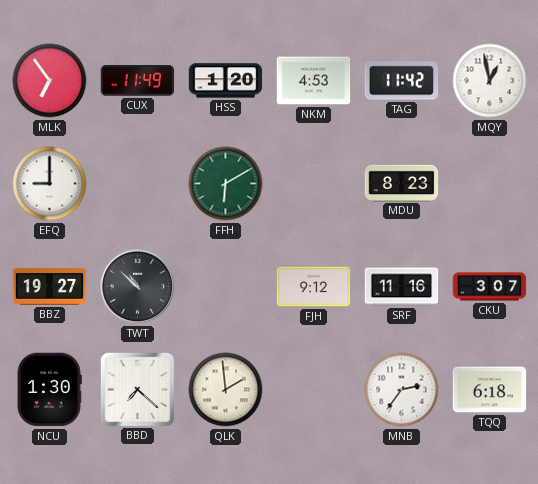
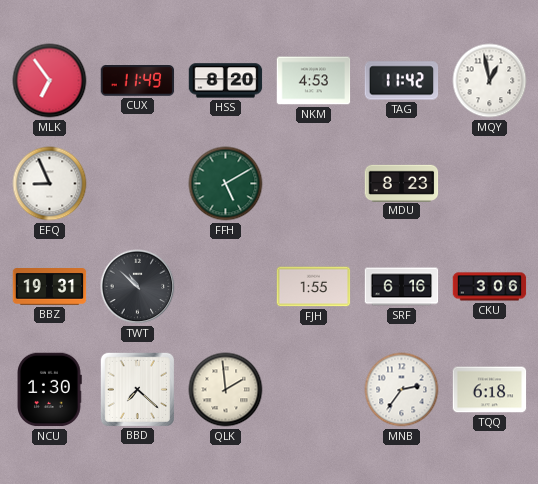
HSS: 1:20 -> 8:20 (226, 81)
EFQ: 9:00 -> 8:56 (50, 184)
FFH: 6:10 -> 5:10 (226, 184)
BBZ: 19:27 -> 19:31 (50, 287)
FJH: 9:12 -> 1:55 (314, 287)
SRF: 11:16 -> 6:16 (402, 287)
CKU: 3:07 -> 3:06 (490, 287)
